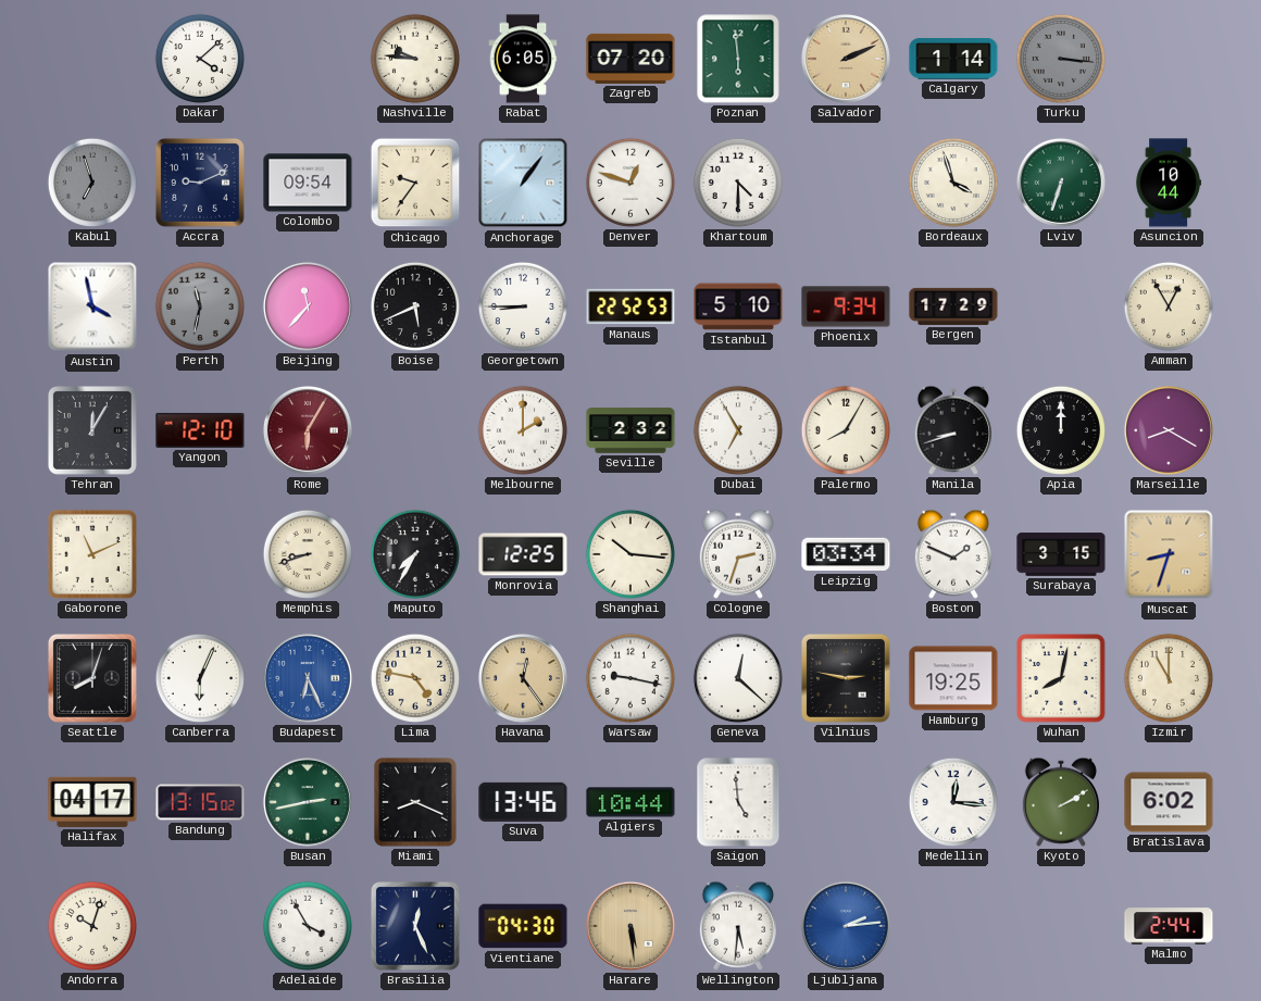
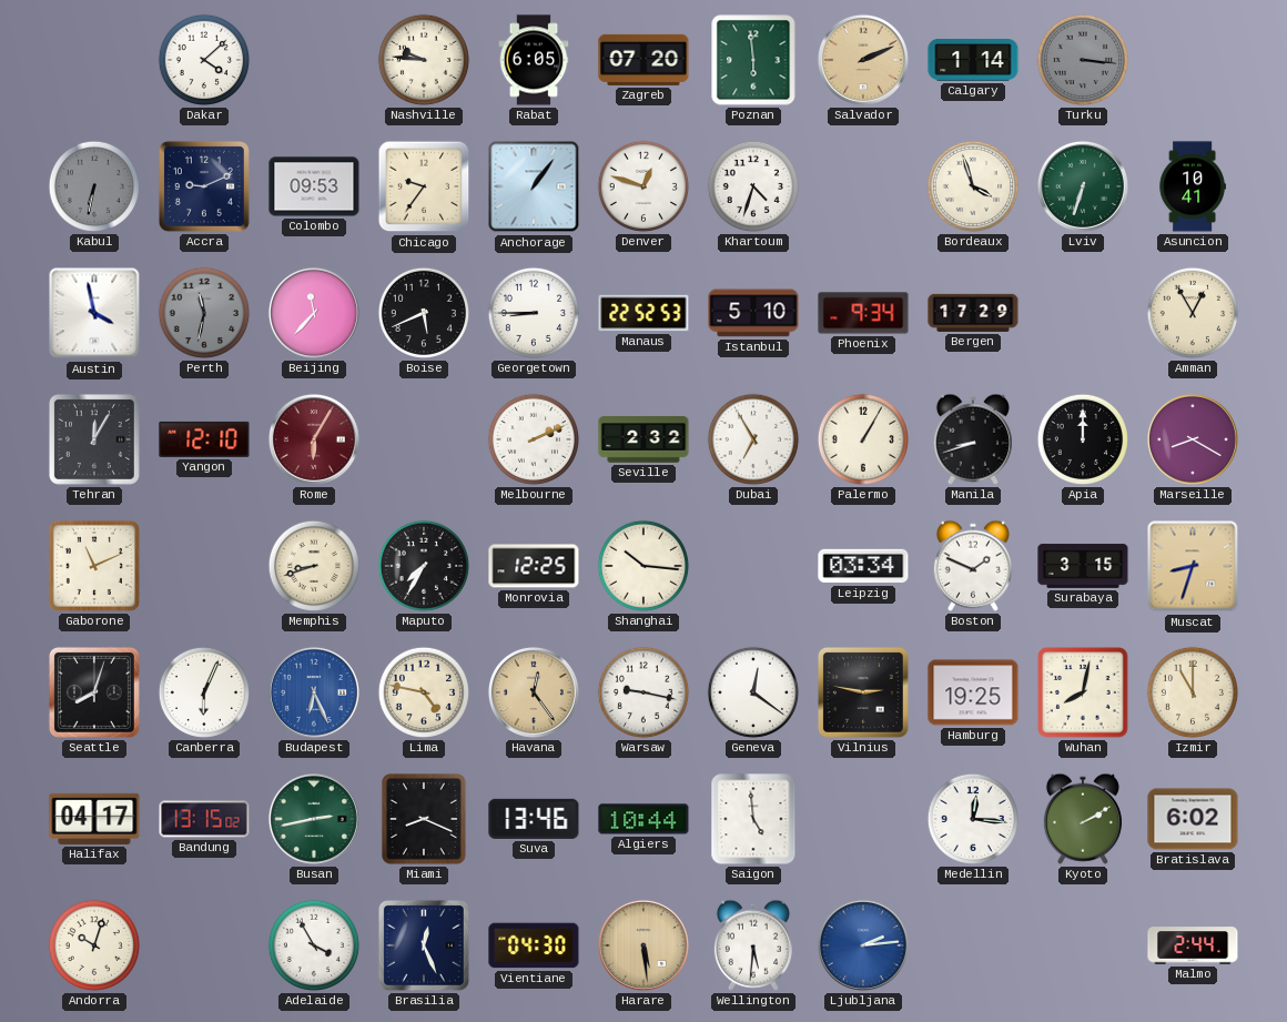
Kabul: 6:57 -> 6:32 (94, 186)
Colombo: 09:54 -> 09:53 (314, 186)
Khartoum: 4:30 -> 4:33 (753, 186)
Asuncion: 10:44 -> 10:41 (1193, 186)
Melbourne: 2:00 -> 2:11 (534, 439)
Palermo: 8:05 -> 1:05 (863, 439)
Cologne: 2:33 -> none (738, 554)
Geneva: 12:22 -> 12:21 (753, 692)
